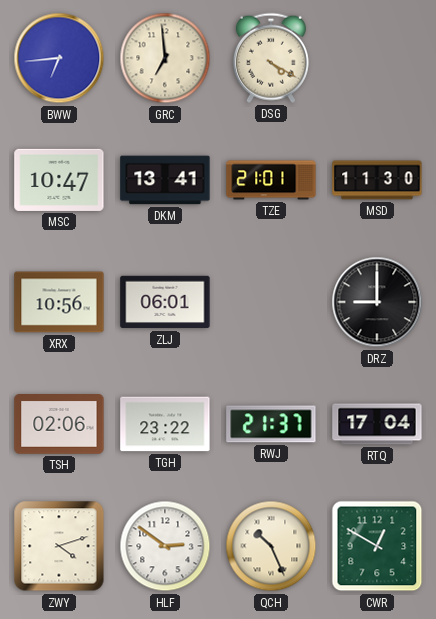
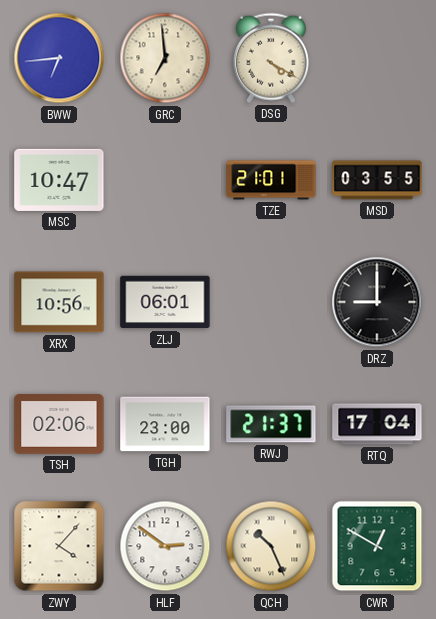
DKM: 13:41 -> none (165, 180)
MSD: 11:30 -> 03:55 (377, 180)
TGH: 23:22 -> 23:00 (165, 424)
ZWY: 4:12 -> 4:07 (59, 546)
